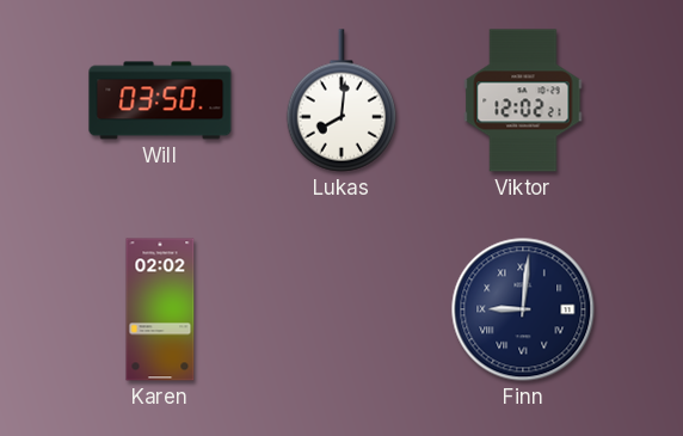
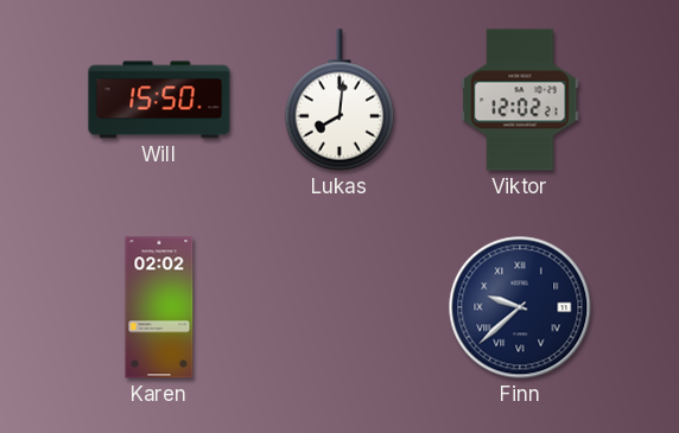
Will: 03:50 -> 15:50 (159, 100)
Finn: 9:01 -> 9:38 (520, 307)
